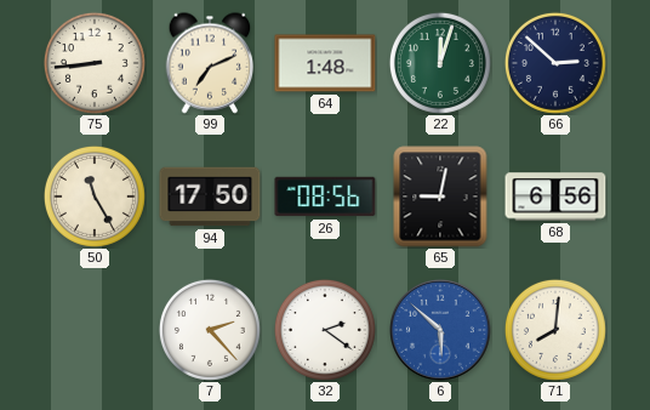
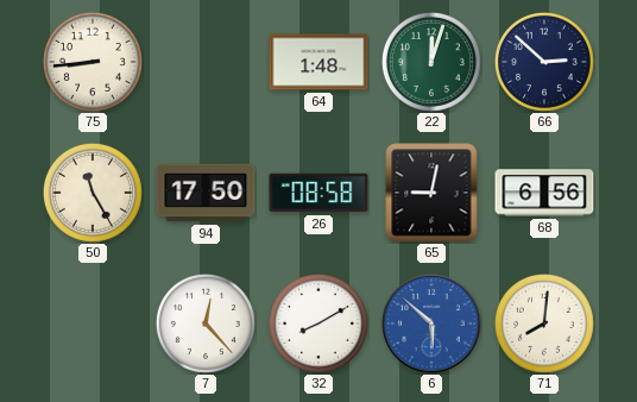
99: 7:11 -> none (210, 63)
26: 08:56 -> 08:58 (318, 193)
7: 2:23 -> 12:23 (206, 324)
32: 2:21 -> 8:10 (318, 324)
